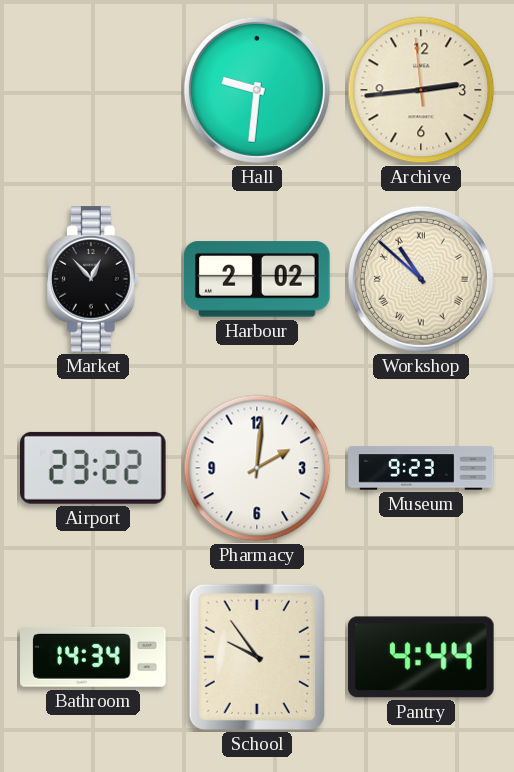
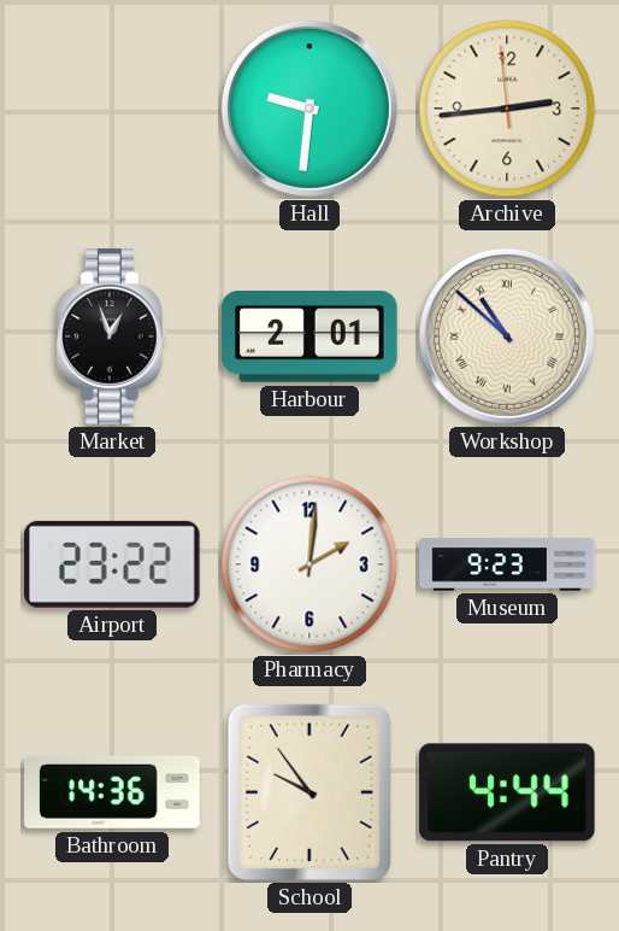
Market: 12:53 -> 12:57 (113, 336)
Harbour: 2:02 -> 2:01 (309, 336)
Bathroom: 14:34 -> 14:36 (112, 792)
